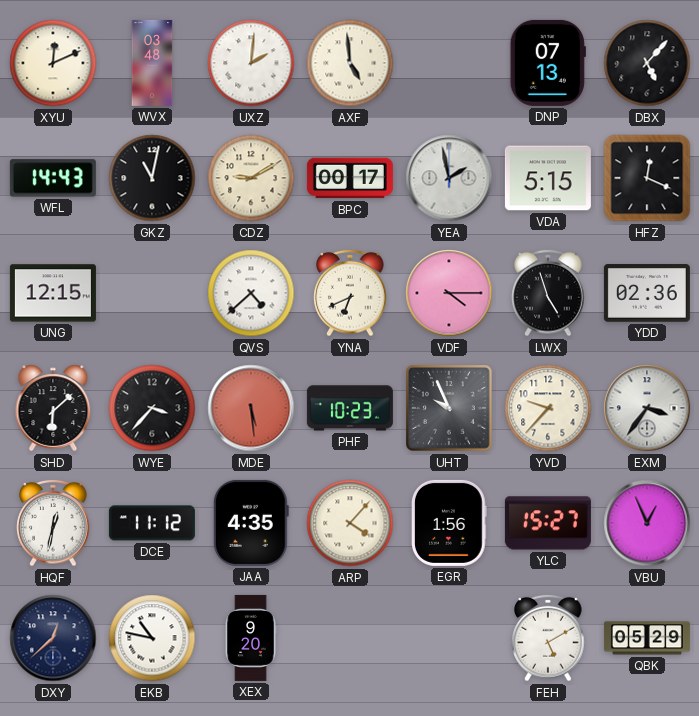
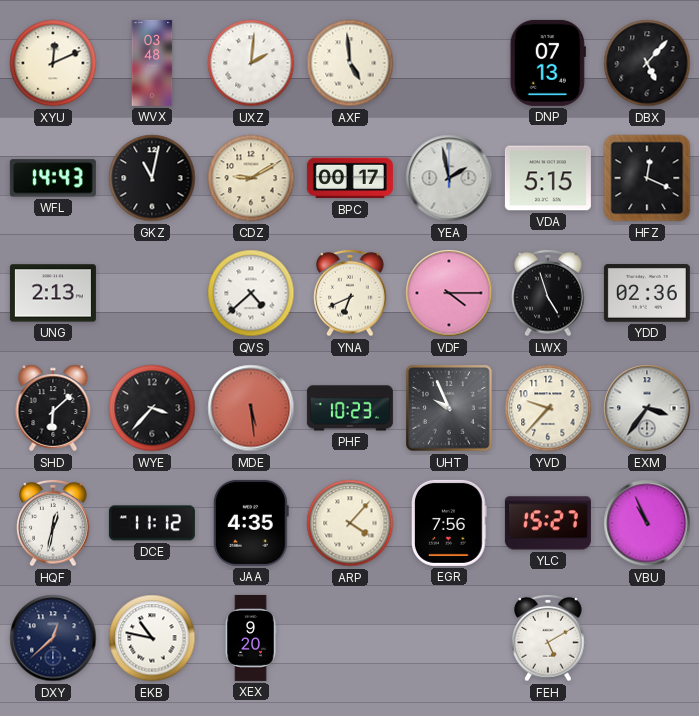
UNG: 12:15 -> 2:13 (53, 293)
EGR: 1:56 -> 7:56 (450, 523)
VBU: 12:56 -> 10:56 (647, 523)
QBK: 05:29 -> none (647, 638)
